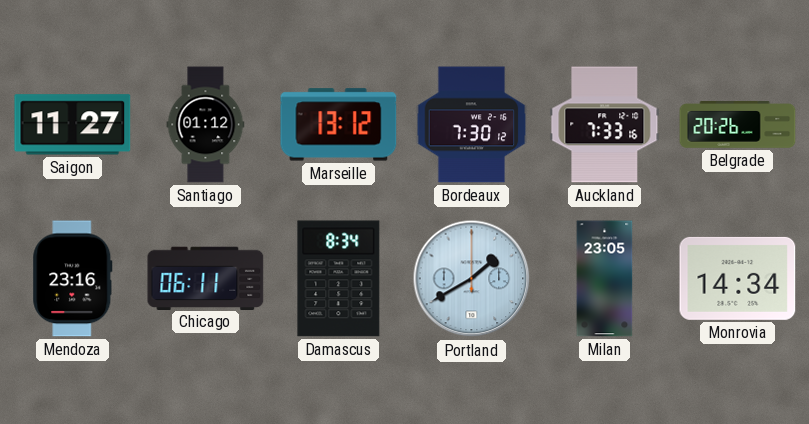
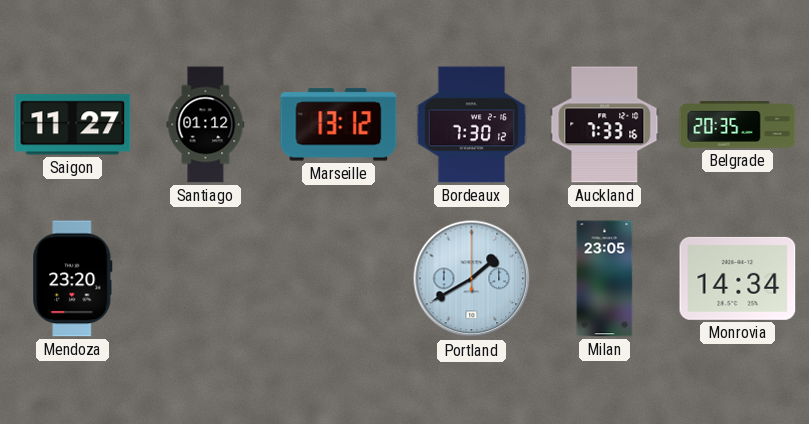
Belgrade: 20:26 -> 20:35 (738, 125)
Mendoza: 23:16 -> 23:20 (73, 279)
Chicago: 06:11 -> none (206, 278)
Damascus: 8:34 -> none (339, 279)
